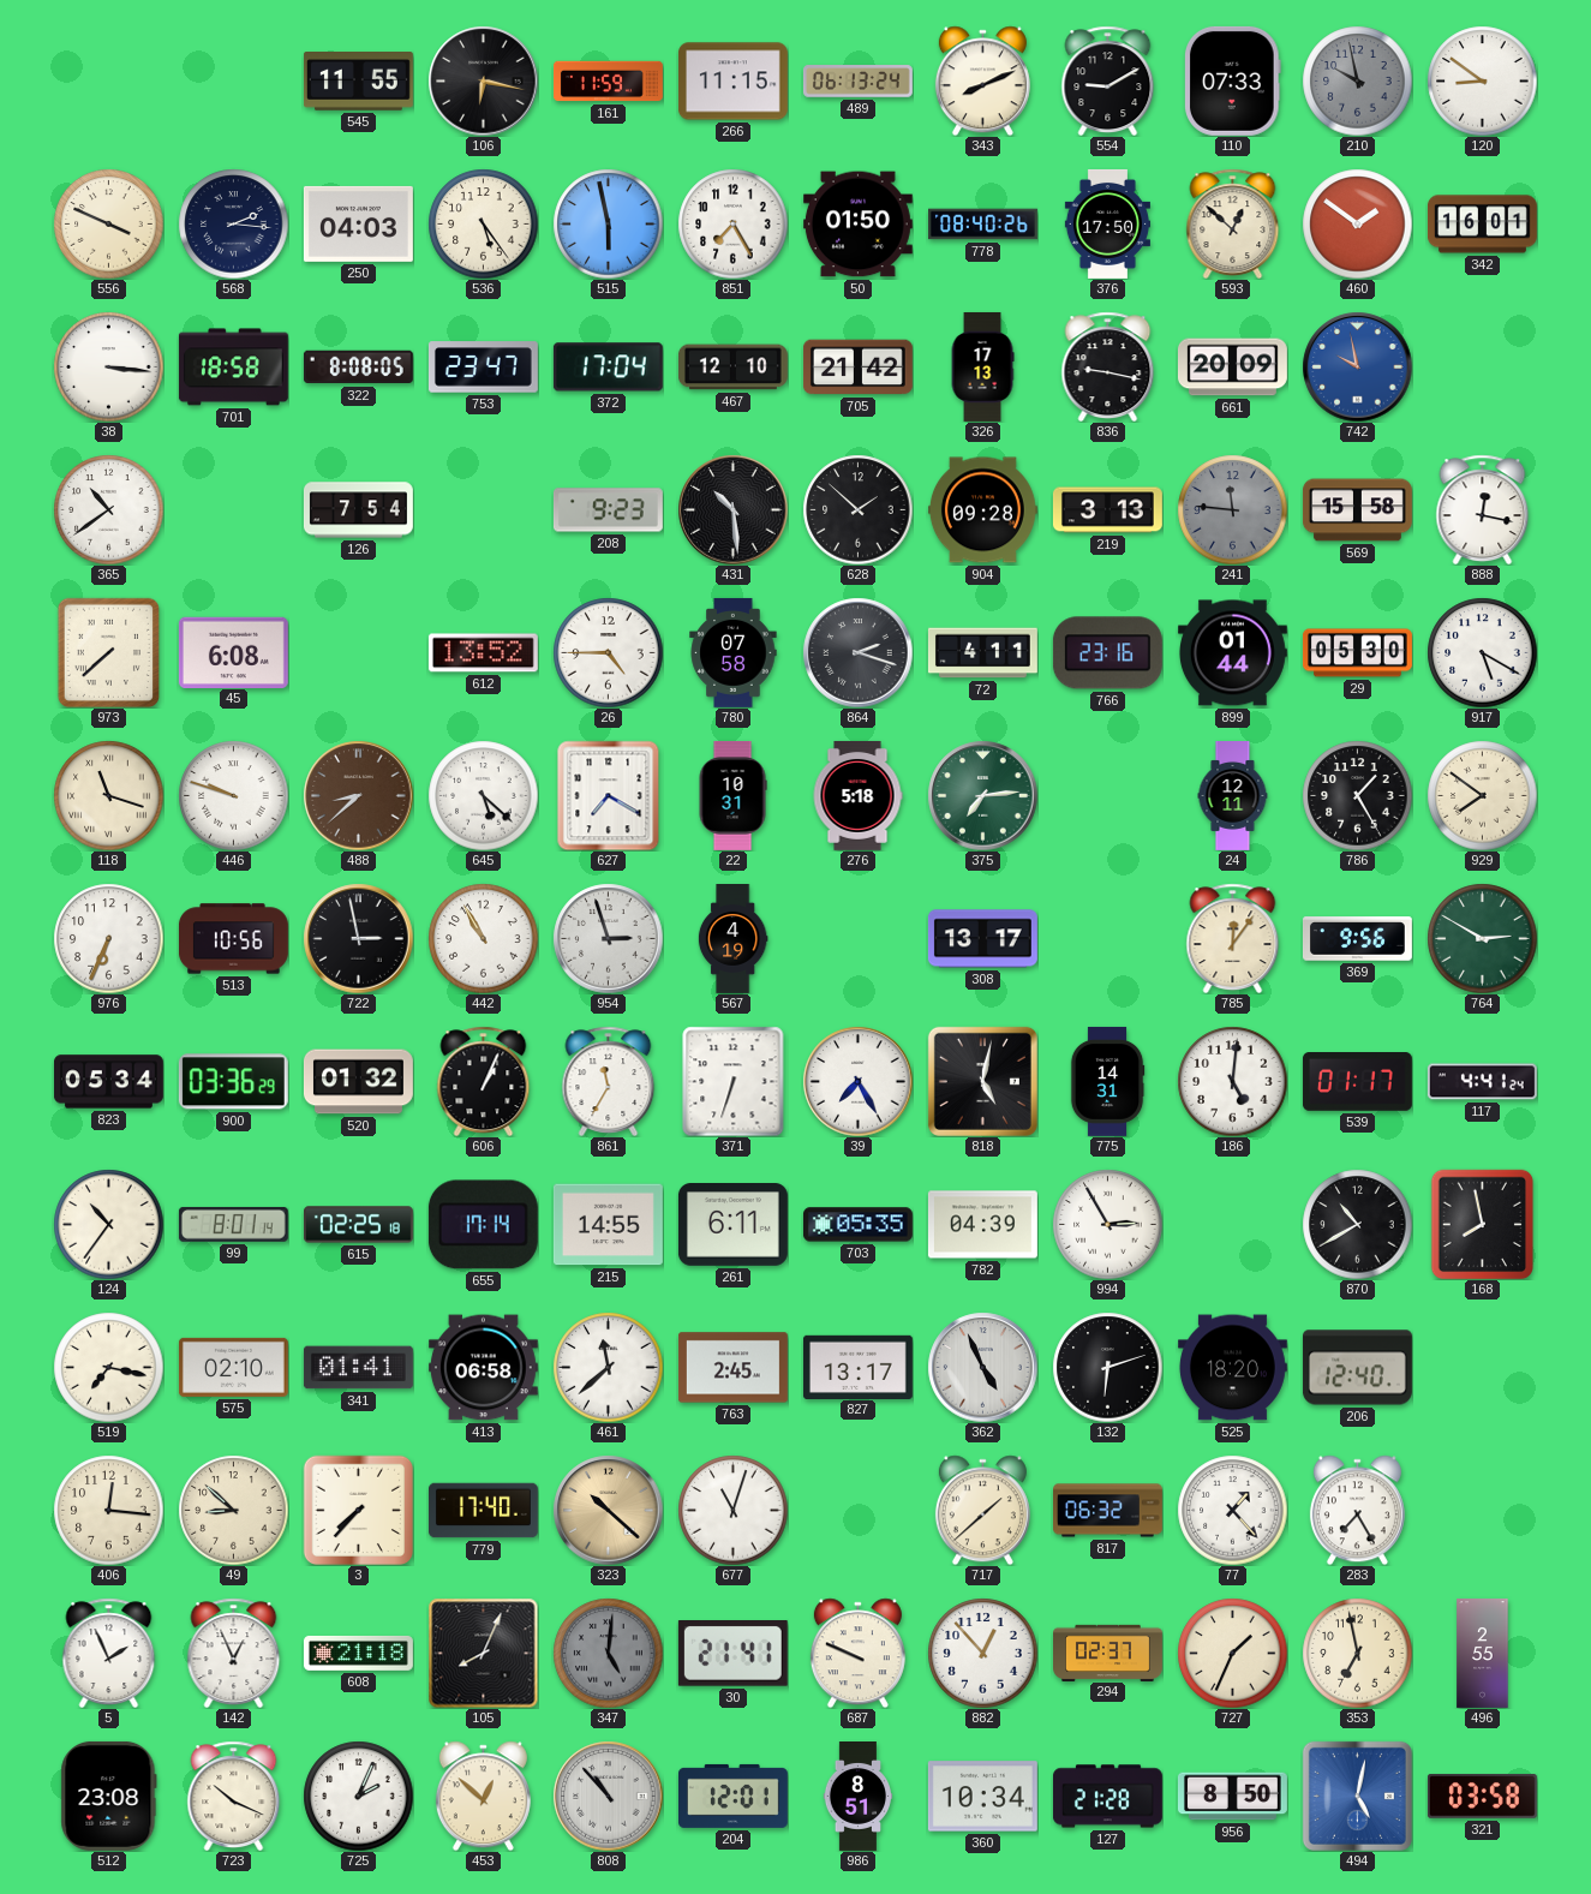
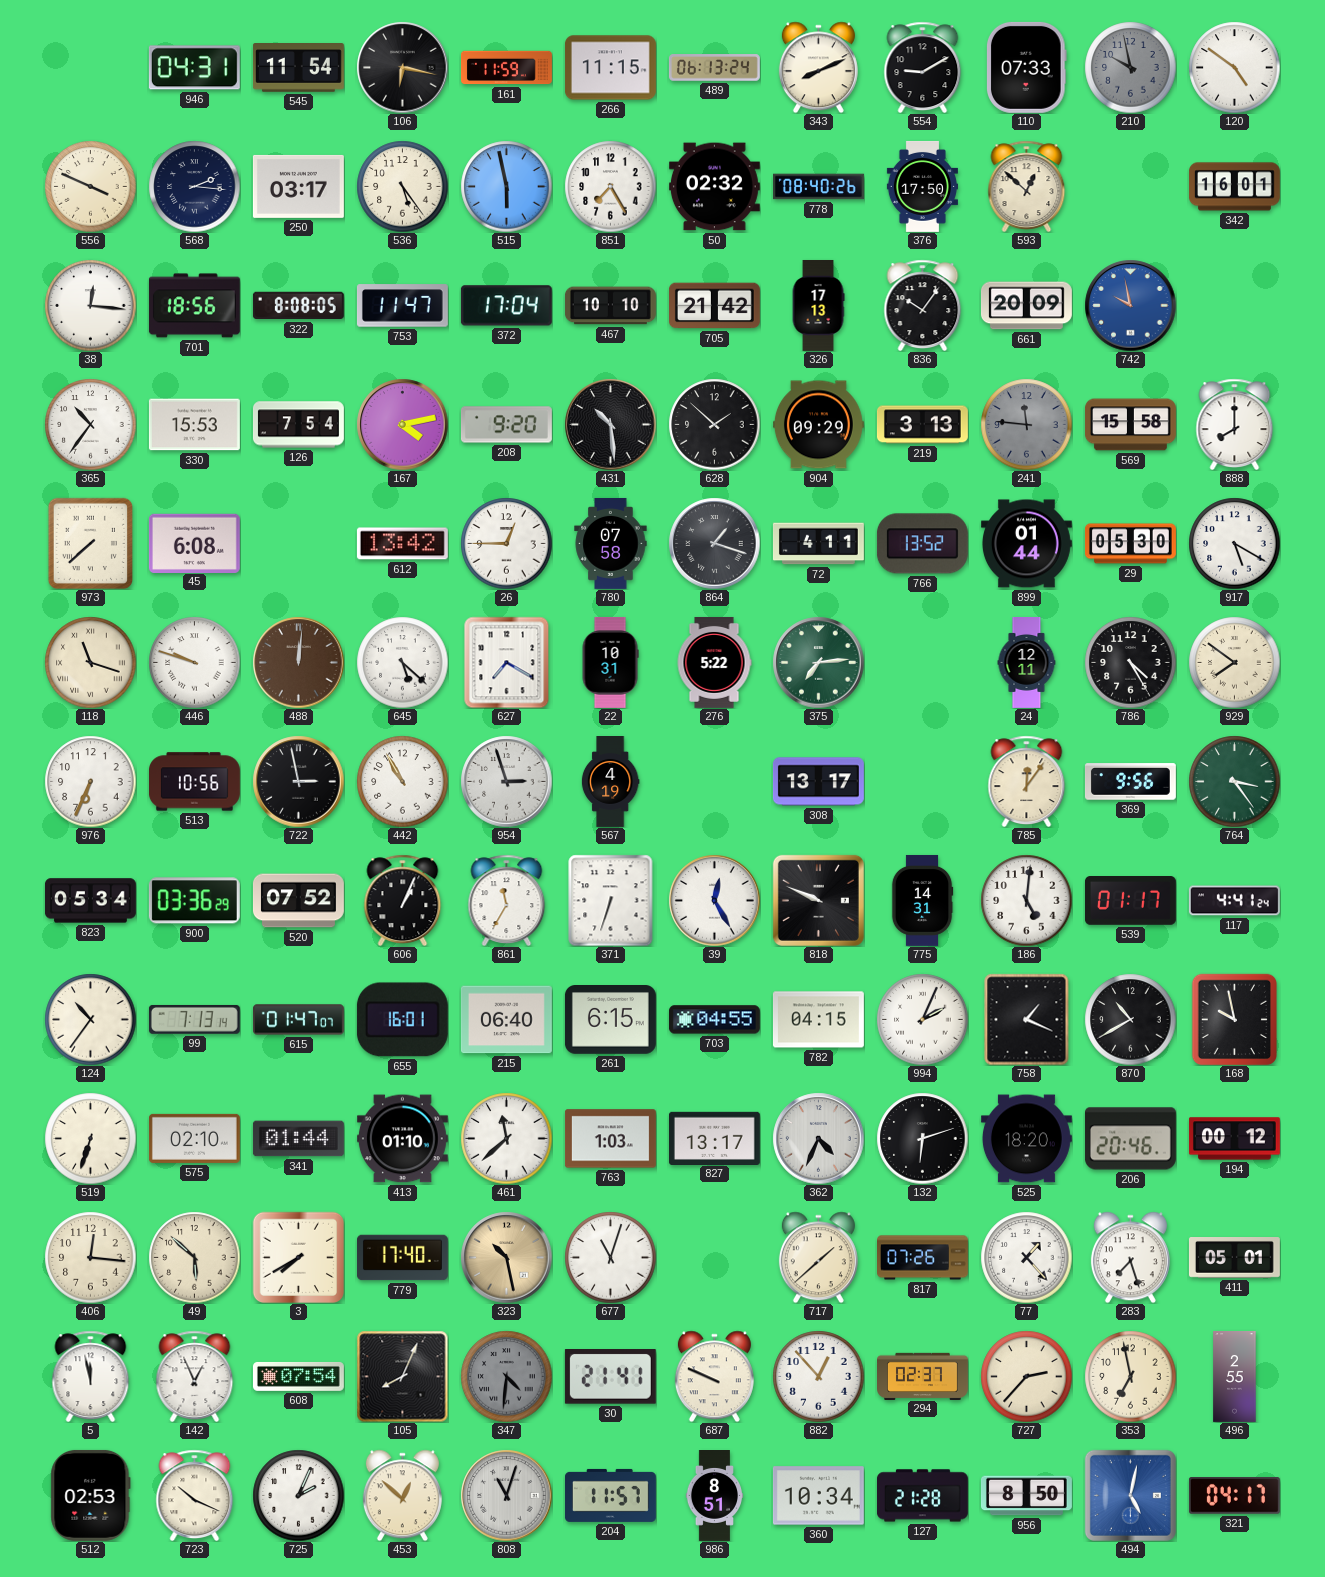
946: none -> 04:31 (194, 68)
545: 11:55 -> 11:54 (298, 68)
120: 8:51 -> 4:51 (1234, 67)
250: 04:03 -> 03:17 (298, 186)
50: 01:50 -> 02:32 (714, 187)
460: 1:51 -> none (1357, 223)
38: 3:16 -> 12:16 (90, 305)
701: 18:58 -> 18:56 (194, 306)
753: 23:47 -> 11:47 (402, 306)
467: 12:10 -> 10:10 (610, 306)
836: 9:17 -> 10:06 (923, 305)
365: 10:39 -> 10:36 (90, 424)
330: none -> 15:53 (194, 425)
167: none -> 4:13 (402, 424)
208: 9:23 -> 9:20 (506, 425)
904: 09:28 -> 09:29 (818, 425)
888: 12:17 -> 8:00 (1235, 424)
612: 13:52 -> 13:42 (402, 544)
26: 4:45 -> 12:45 (506, 543)
864: 2:18 -> 1:18 (714, 543)
766: 23:16 -> 13:52 (922, 544)
488: 8:38 -> 12:01 (298, 662)
276: 5:18 -> 5:22 (714, 662)
786: 1:25 -> 4:25 (1130, 662)
764: 2:50 -> 3:24 (1234, 781)
520: 01:32 -> 07:52 (298, 901)
39: 7:25 -> 12:25 (714, 900)
818: 5:02 -> 9:49 (818, 900)
99: 8:01 -> 7:13 (194, 1019)
615: 02:25 -> 01:47 (298, 1020)
655: 17:14 -> 16:01 (402, 1020)
215: 14:55 -> 06:40 (506, 1020)
261: 6:11 -> 6:15 (610, 1020)
703: 05:35 -> 04:55 (714, 1020)
782: 04:39 -> 04:15 (818, 1020)
994: 2:55 -> 2:04 (922, 1019)
758: none -> 1:19 (1027, 1019)
168: 7:58 -> 9:58 (1235, 1019)
519: 7:17 -> 6:33 (90, 1138)
341: 01:41 -> 01:44 (298, 1139)
413: 06:58 -> 01:10 (402, 1139)
763: 2:45 -> 1:03 (610, 1139)
362: 4:56 -> 4:34 (818, 1138)
206: 12:40 -> 20:46 (1130, 1139)
194: none -> 00:12 (1234, 1139)
49: 8:52 -> 5:52 (194, 1257)
3: 7:37 -> 7:40 (298, 1257)
323: 10:22 -> 10:28 (506, 1257)
817: 06:32 -> 07:26 (923, 1258)
283: 7:25 -> 7:27 (1130, 1257)
411: none -> 05:01 (1234, 1258)
5: 1:56 -> 11:58 (91, 1376)
608: 21:18 -> 07:54 (298, 1376)
347: 5:01 -> 4:31 (506, 1376)
727: 1:34 -> 2:37 (1026, 1376)
512: 23:08 -> 02:53 (91, 1495)
808: 10:53 -> 11:03 (506, 1495)
204: 12:01 -> 11:57 (610, 1495)
321: 03:58 -> 04:17 (1234, 1496)
